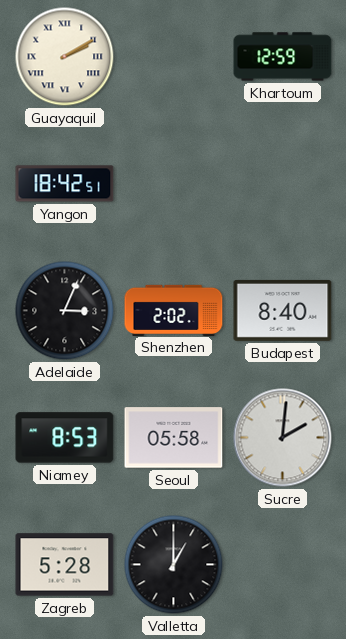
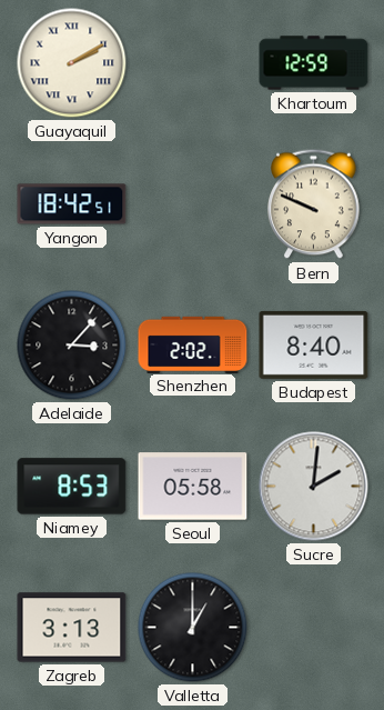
Bern: none -> 9:49 (314, 204)
Adelaide: 3:04 -> 3:07 (72, 346)
Zagreb: 5:28 -> 3:13 (72, 628)
